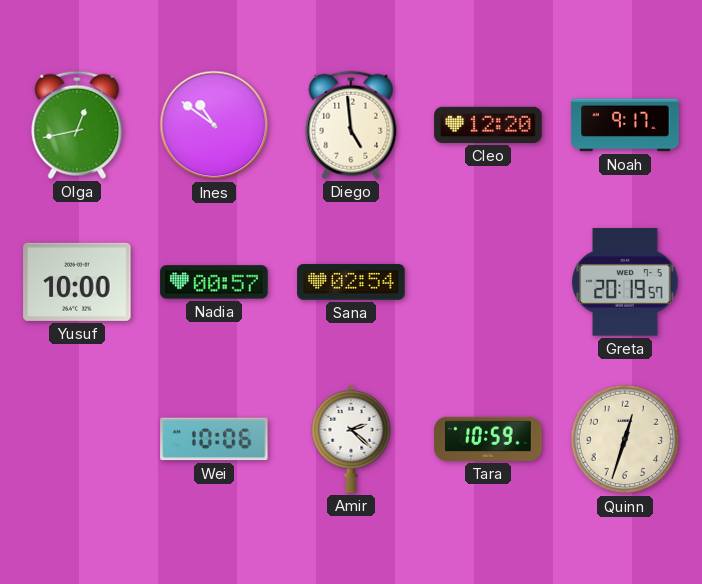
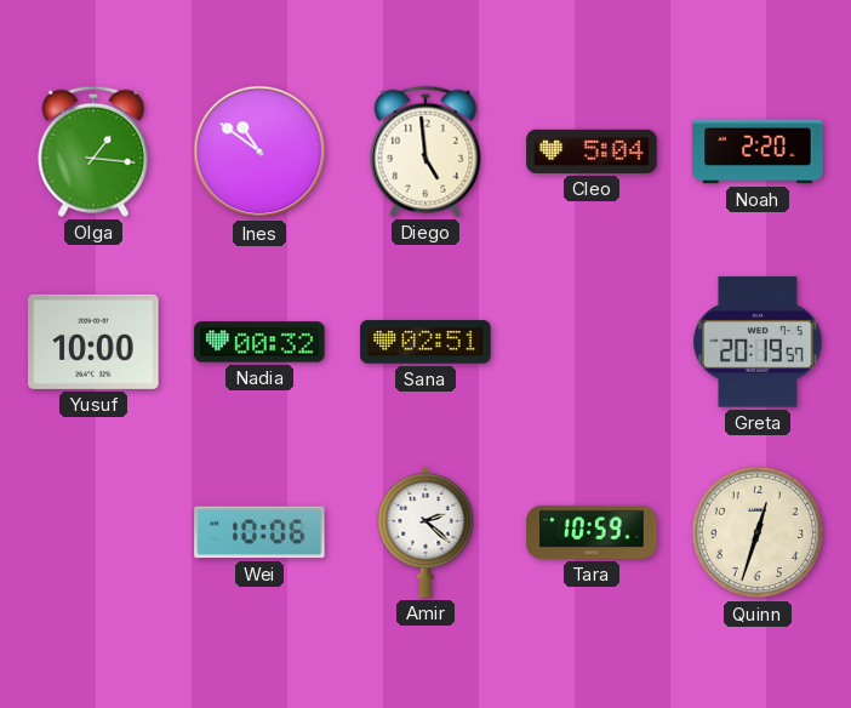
Olga: 12:43 -> 1:16 (93, 152)
Cleo: 12:20 -> 5:04 (592, 152)
Noah: 9:17 -> 2:20 (758, 152)
Nadia: 00:57 -> 00:32 (259, 342)
Sana: 02:54 -> 02:51 (425, 342)
